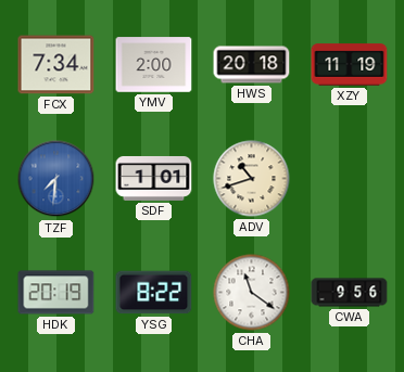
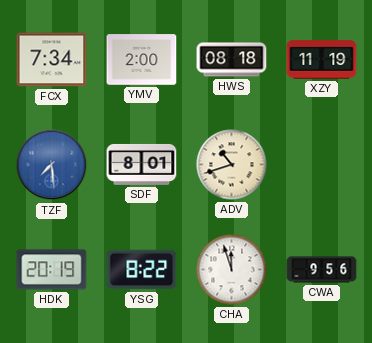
HWS: 20:18 -> 08:18 (232, 60)
TZF: 7:31 -> 7:29 (52, 165)
SDF: 1:01 -> 8:01 (142, 164)
CHA: 11:21 -> 11:57 (232, 270)
